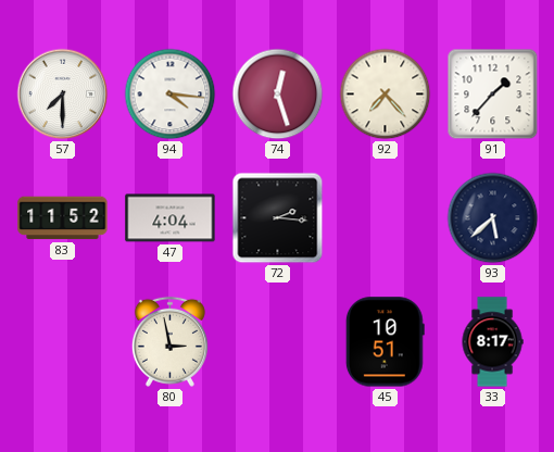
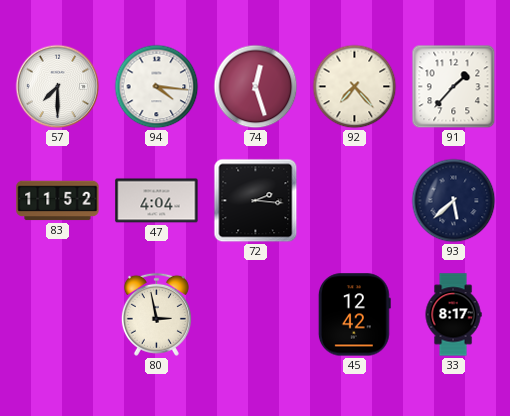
45: 10:51 -> 12:42 (354, 315)
